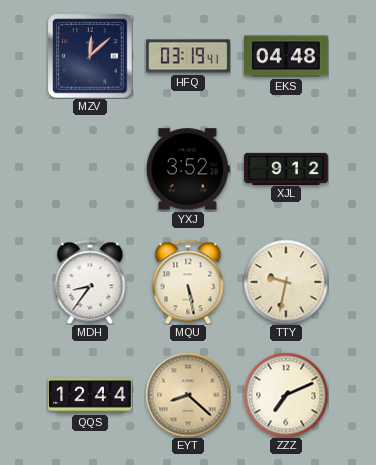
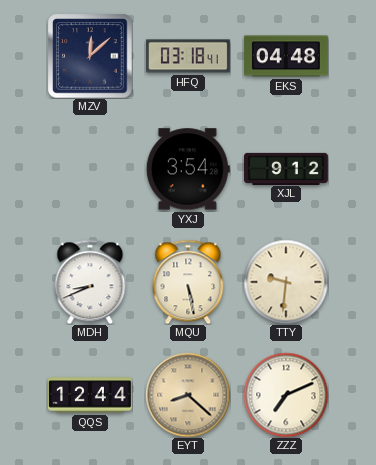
HFQ: 03:19 -> 03:18 (189, 56)
YXJ: 3:52 -> 3:54 (188, 169)
MDH: 8:36 -> 8:41 (90, 282)
TTY: 9:32 -> 9:31 (286, 282)
